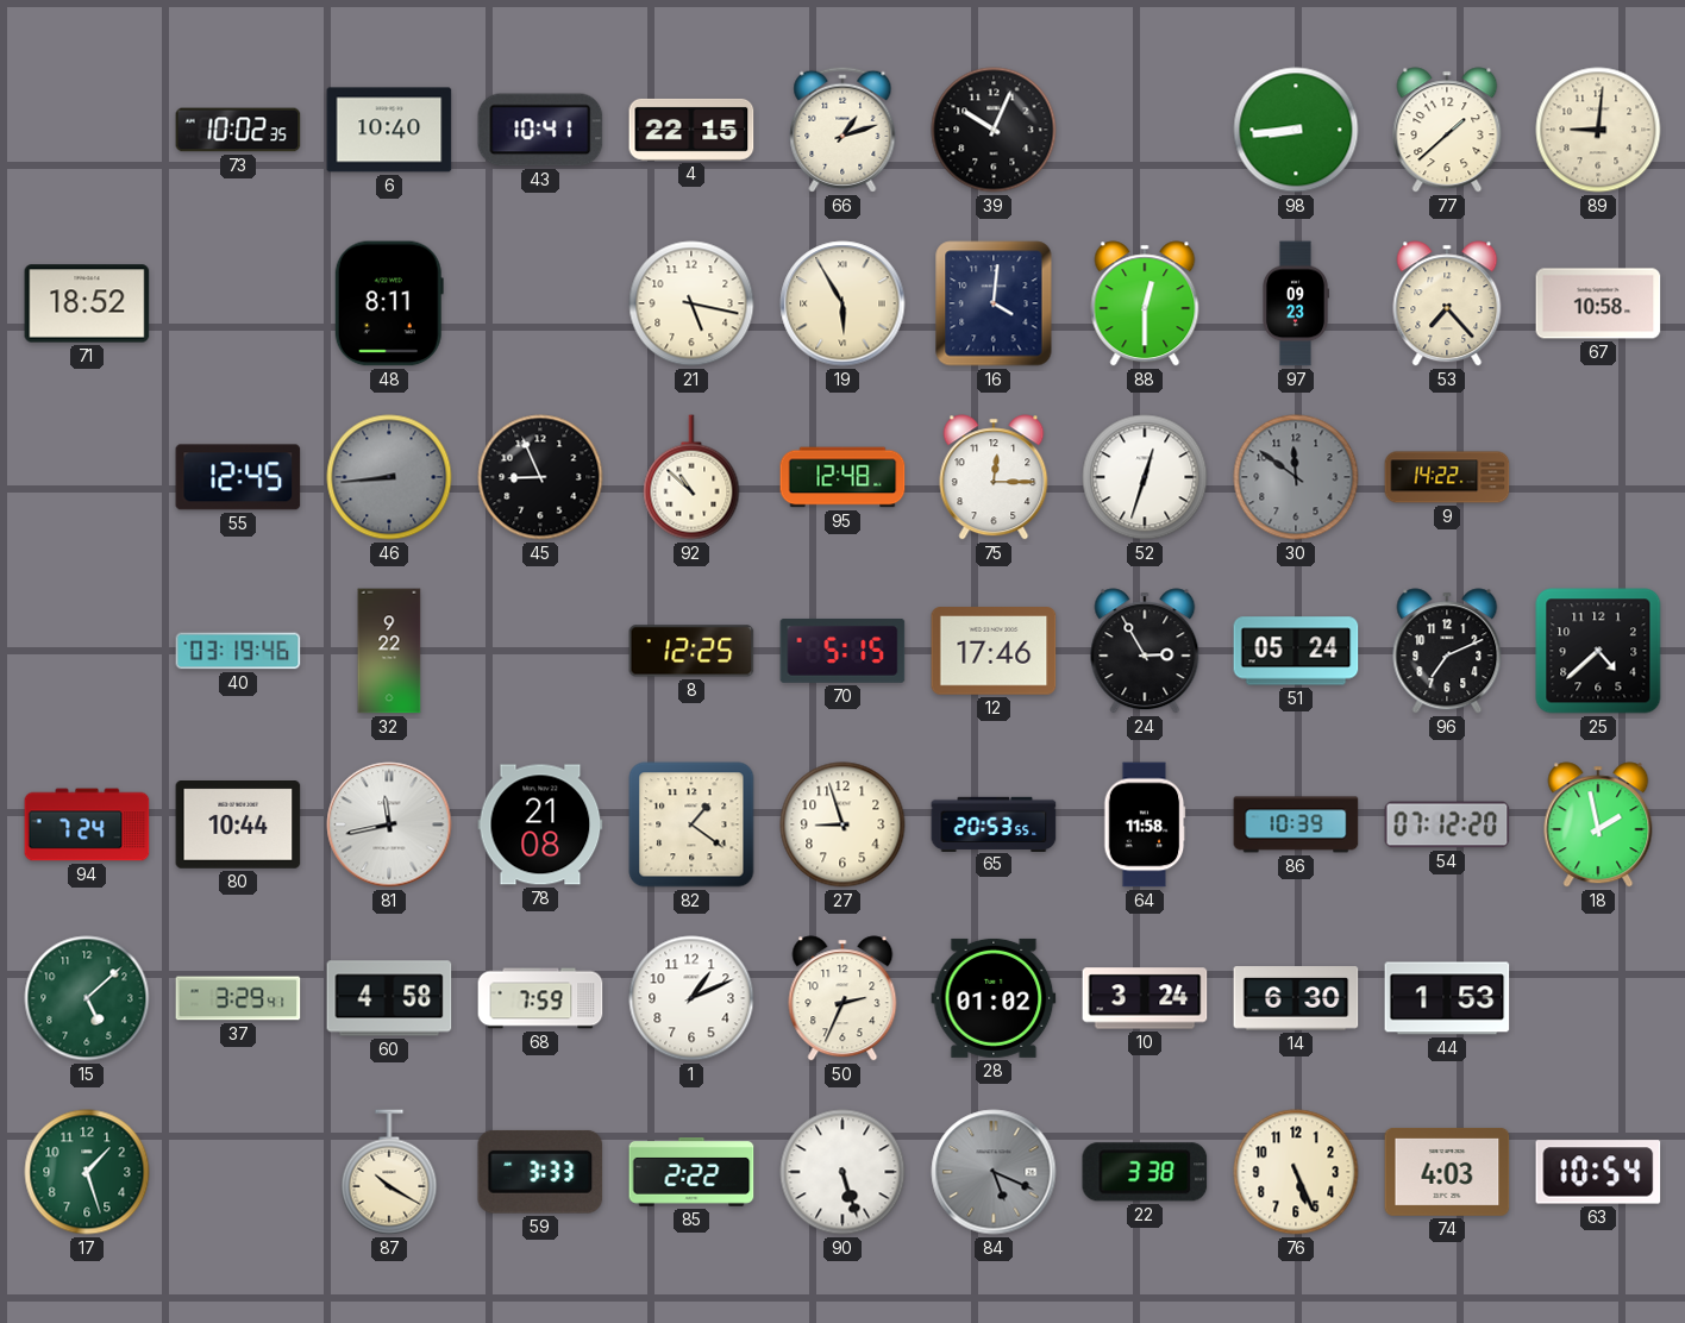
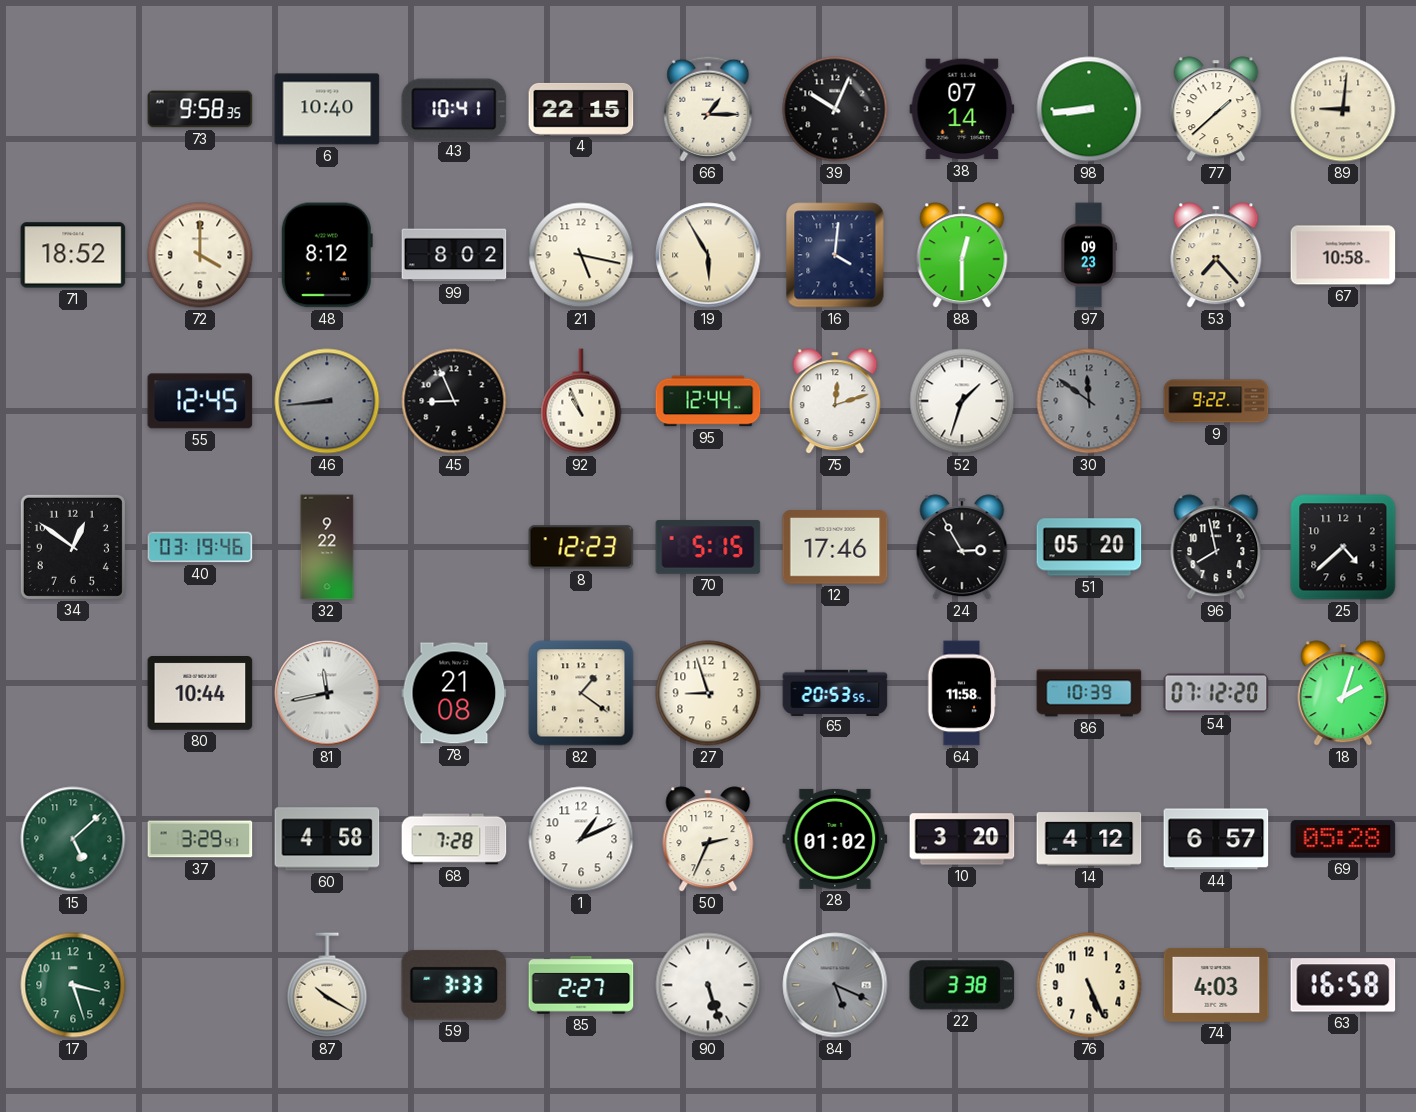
73: 10:02 -> 9:58 (200, 109)
66: 1:12 -> 1:15 (708, 109)
38: none -> 07:14 (962, 109)
72: none -> 4:00 (200, 255)
48: 8:11 -> 8:12 (327, 255)
99: none -> 8:02 (454, 255)
92: 10:52 -> 10:56 (581, 401)
95: 12:48 -> 12:44 (708, 401)
75: 12:15 -> 12:12 (835, 401)
52: 12:33 -> 1:33 (962, 401)
9: 14:22 -> 9:22 (1216, 401)
34: none -> 12:51 (73, 547)
8: 12:25 -> 12:23 (581, 547)
51: 05:24 -> 05:20 (1089, 547)
96: 7:11 -> 7:58 (1216, 547)
94: 7:24 -> none (87, 824)
18: 1:58 -> 2:03 (1343, 693)
68: 7:59 -> 7:28 (454, 839)
10: 3:24 -> 3:20 (962, 839)
14: 6:30 -> 4:12 (1089, 839)
44: 1:53 -> 6:57 (1216, 839)
69: none -> 05:28 (1343, 839)
17: 1:27 -> 3:27 (73, 985)
85: 2:22 -> 2:27 (581, 985)
63: 10:54 -> 16:58 (1343, 985)
